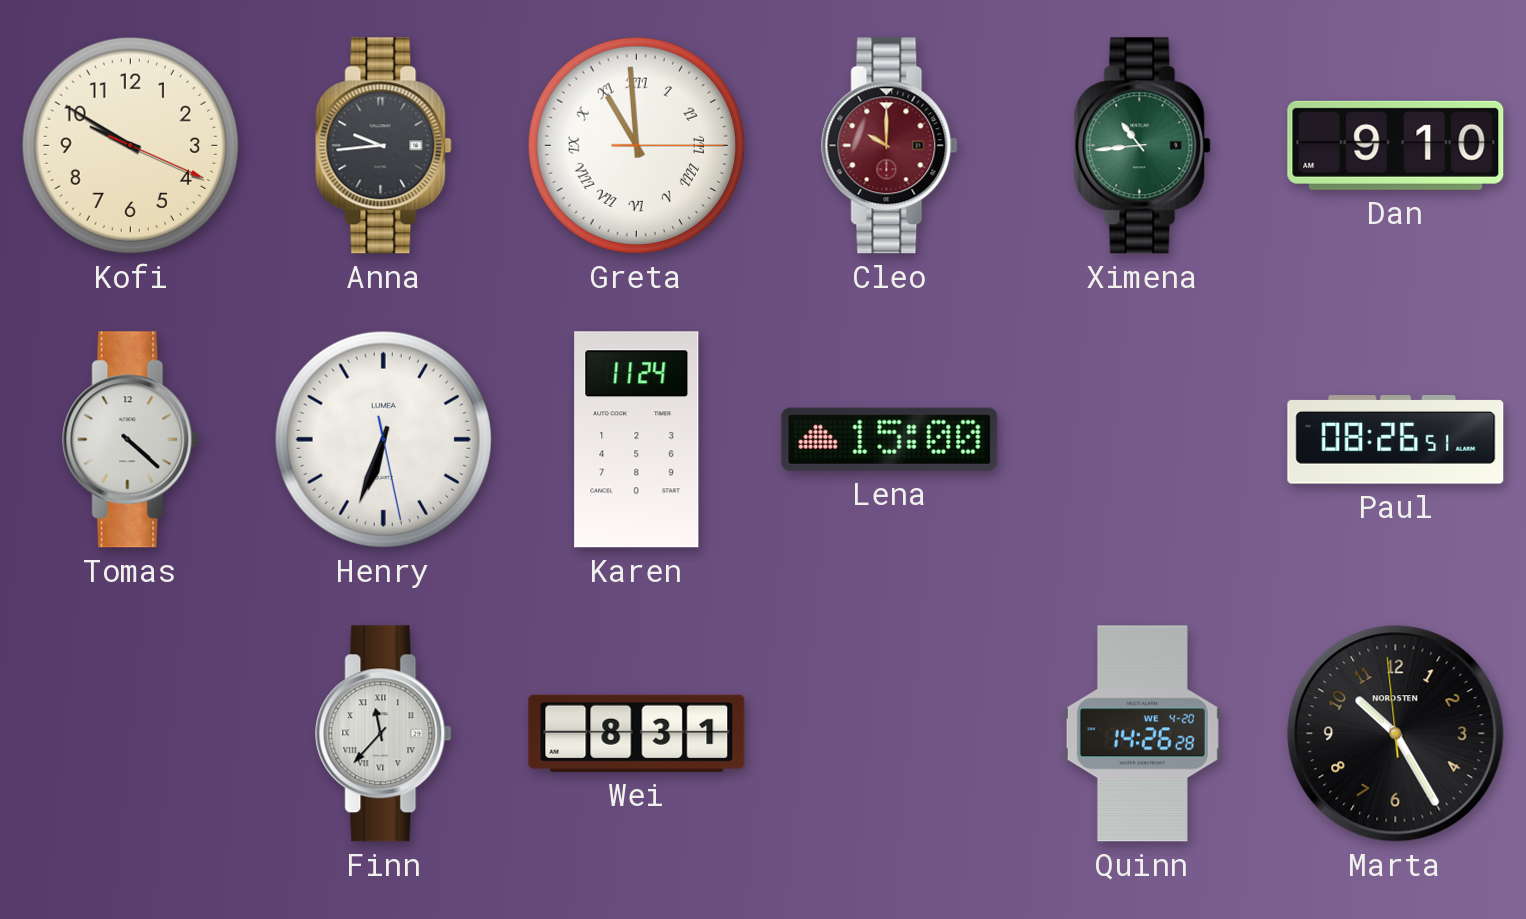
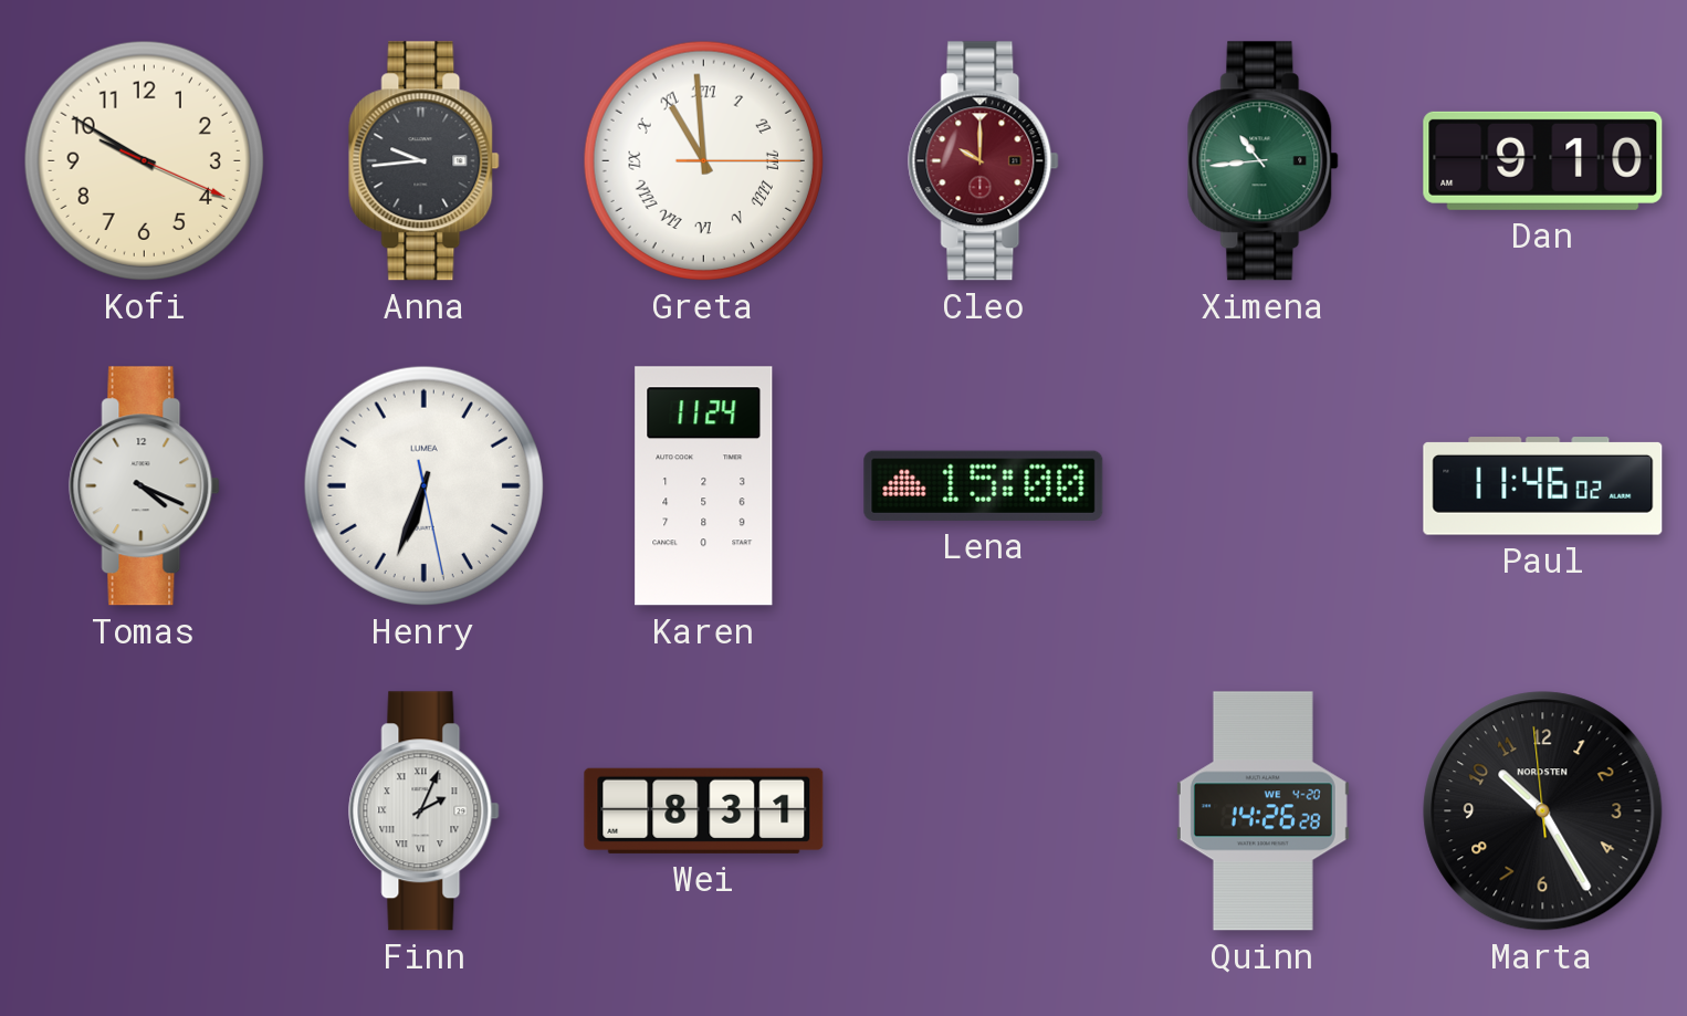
Tomas: 4:22 -> 4:19 (145, 486)
Paul: 08:26 -> 11:46 (1543, 486)
Finn: 11:37 -> 2:04 (425, 811)
